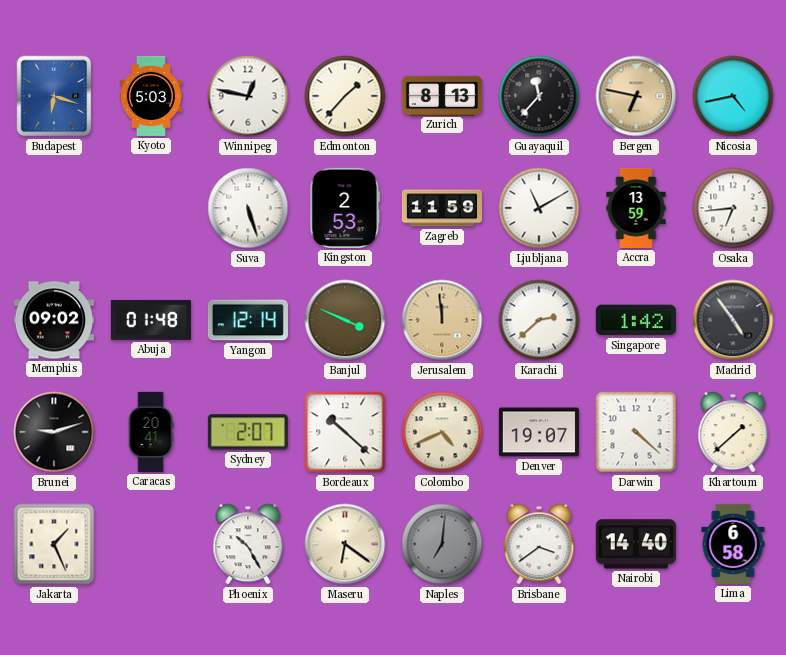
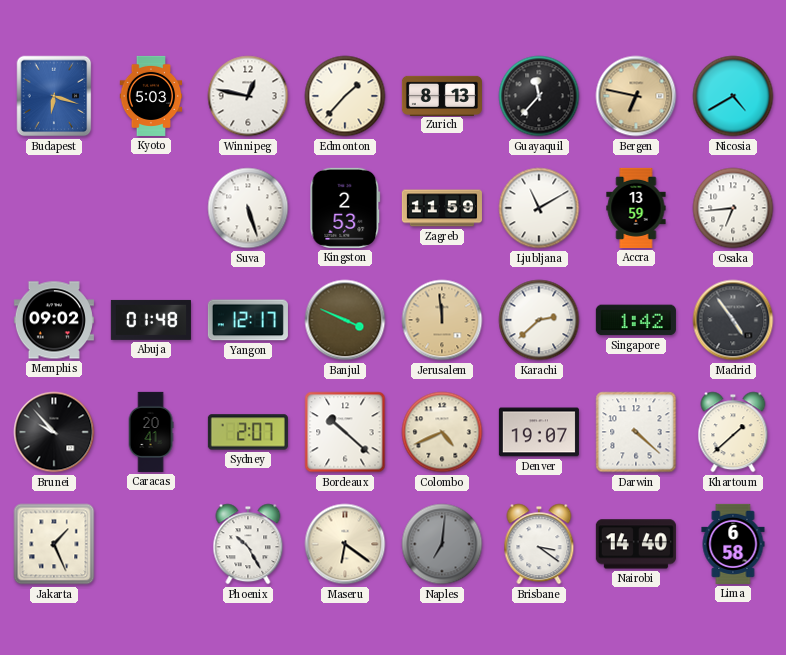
Nicosia: 4:43 -> 4:40 (733, 96)
Yangon: 12:14 -> 12:17 (248, 320)
Brunei: 9:12 -> 9:53 (54, 432)
Brisbane: 3:39 -> 3:21 (539, 544)
